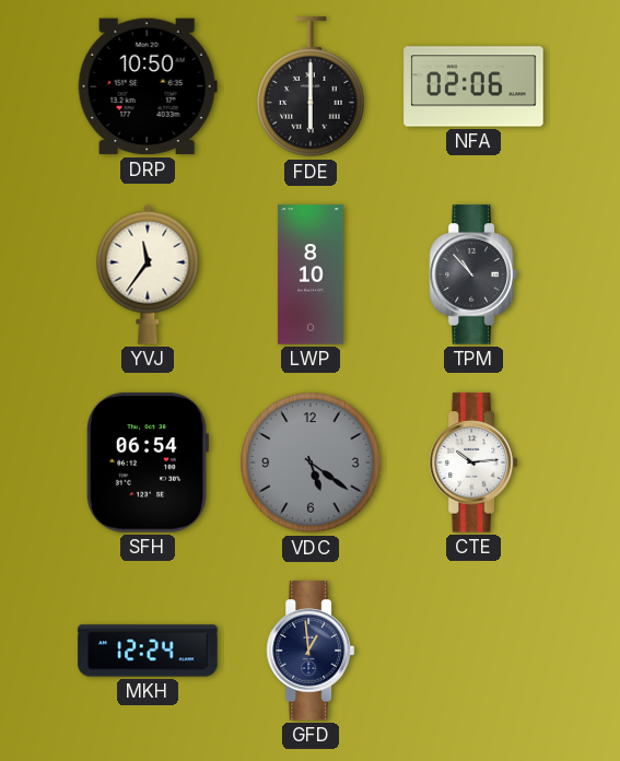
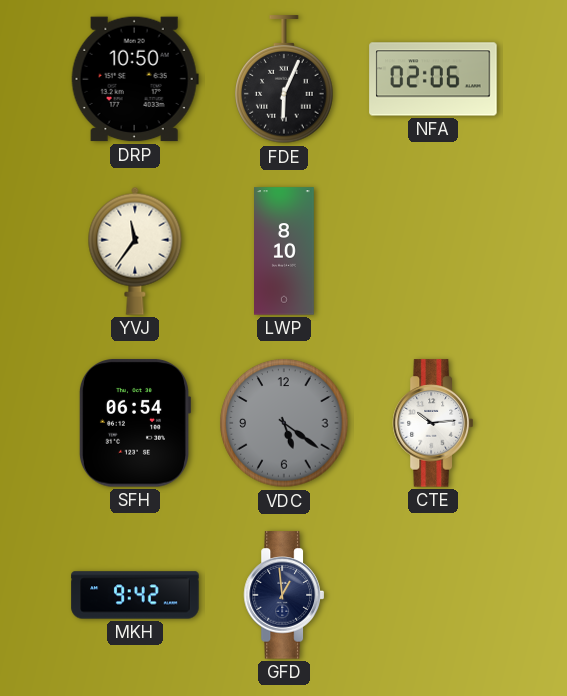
FDE: 6:00 -> 6:04 (284, 80)
TPM: 10:53 -> none (472, 274)
MKH: 12:24 -> 9:42 (135, 595)
